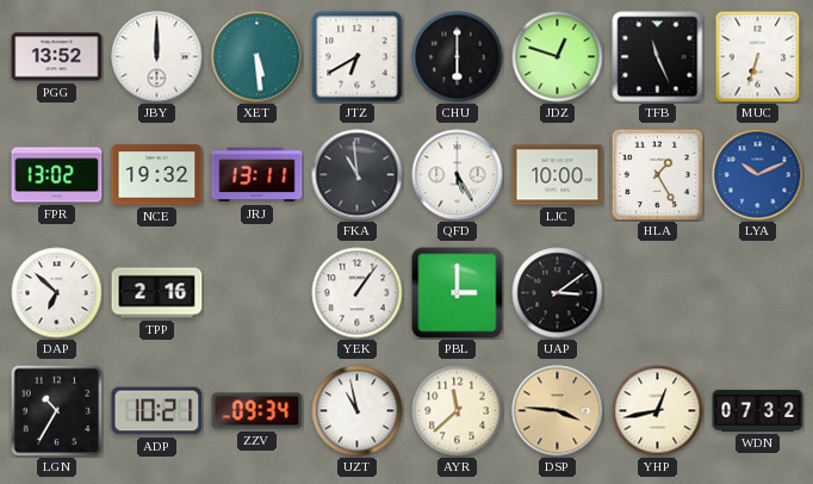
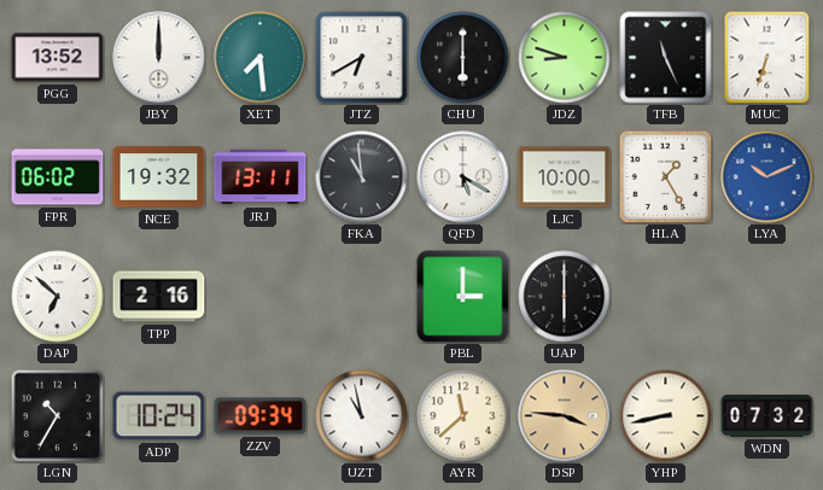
XET: 5:29 -> 7:29 (261, 58)
JDZ: 12:48 -> 8:48 (565, 58)
FPR: 13:02 -> 06:02 (58, 177)
QFD: 5:25 -> 5:20 (463, 177)
YEK: 1:06 -> none (358, 293)
UAP: 3:09 -> 6:00 (565, 297)
ADP: 10:21 -> 10:24 (159, 416)
YHP: 12:43 -> 8:43 (666, 416)
